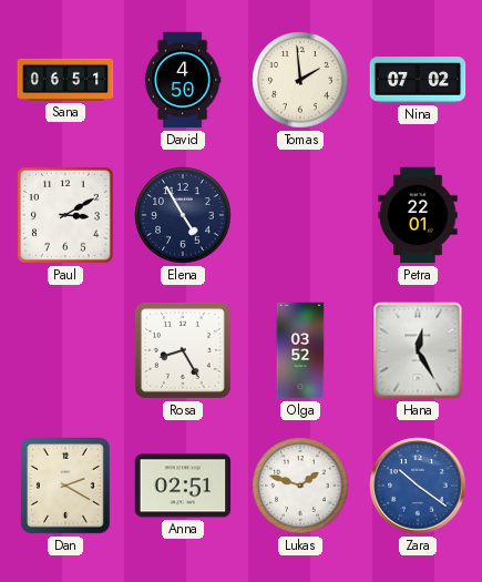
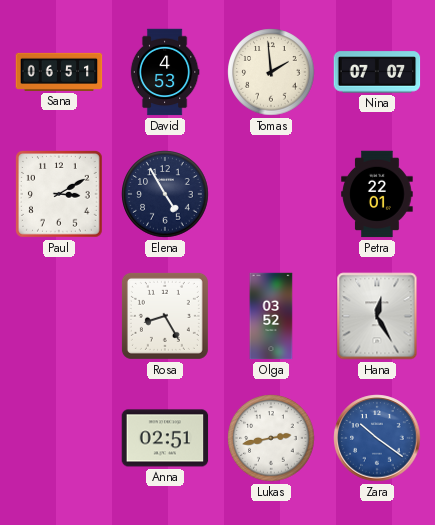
David: 4:50 -> 4:53 (165, 72)
Nina: 07:02 -> 07:07 (377, 72)
Dan: 2:20 -> none (66, 487)
Lukas: 1:48 -> 2:43 (271, 438)
